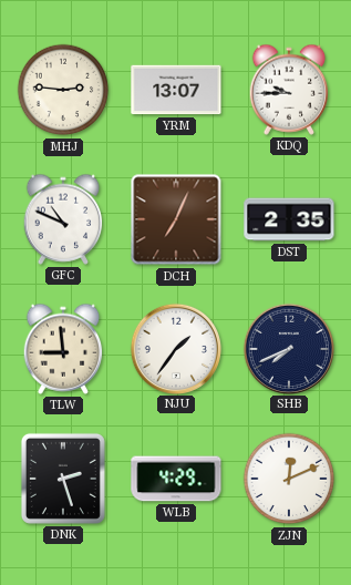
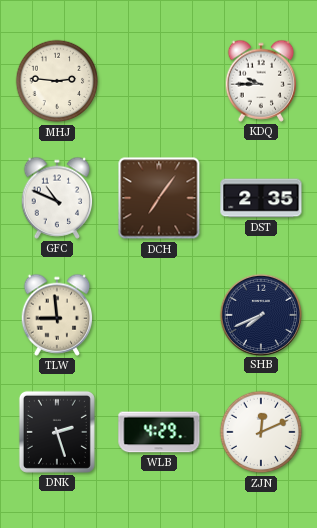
YRM: 13:07 -> none (176, 90)
DCH: 7:04 -> 7:06 (159, 198)
NJU: 1:36 -> none (175, 348)
